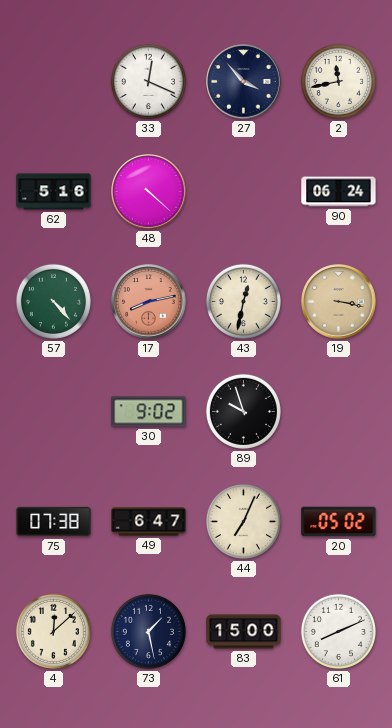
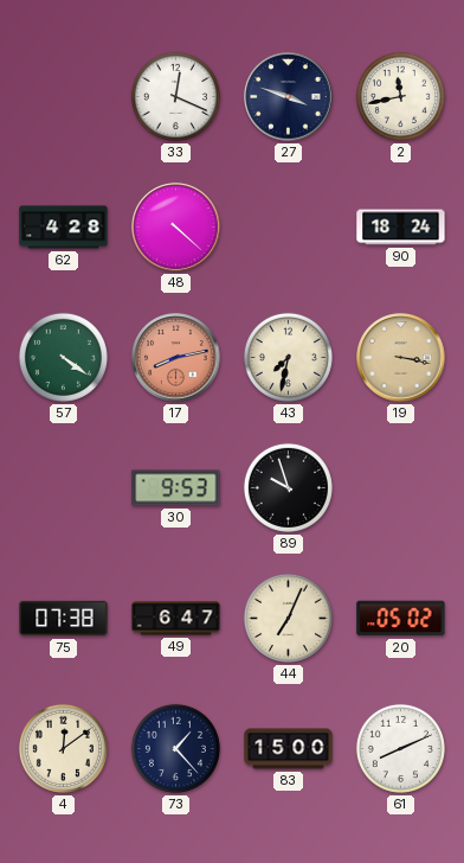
27: 3:53 -> 3:48 (289, 97)
62: 5:16 -> 4:28 (64, 228)
90: 06:24 -> 18:24 (401, 228)
57: 4:23 -> 4:21 (63, 357)
43: 12:32 -> 7:32 (288, 357)
30: 9:02 -> 9:53 (176, 488)
4: 12:08 -> 12:09 (63, 748)
73: 1:28 -> 1:23 (175, 748)
